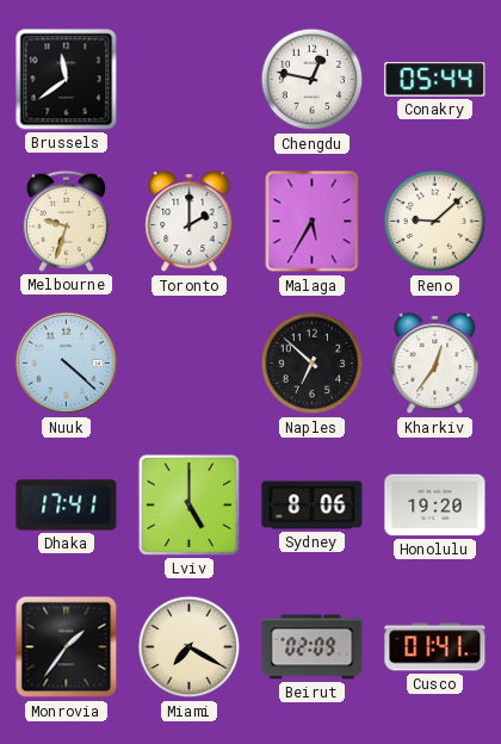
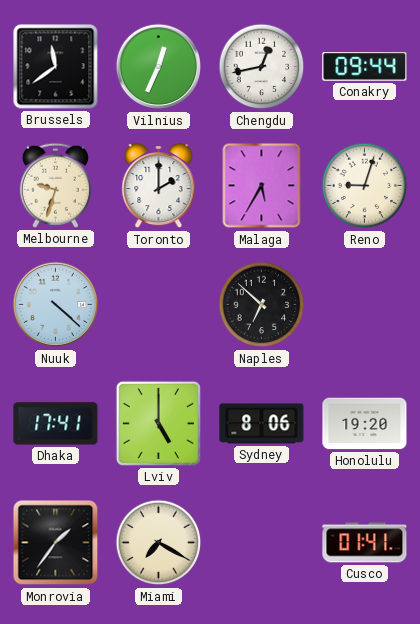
Vilnius: none -> 12:34 (159, 67)
Chengdu: 12:47 -> 12:43 (262, 67)
Conakry: 05:44 -> 09:44 (365, 67)
Reno: 9:08 -> 9:03 (365, 186)
Kharkiv: 12:36 -> none (435, 365)
Beirut: 02:09 -> none (313, 647)
